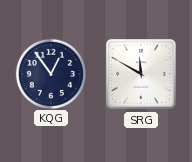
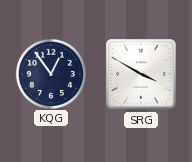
SRG: 11:50 -> 3:50 (141, 74)
